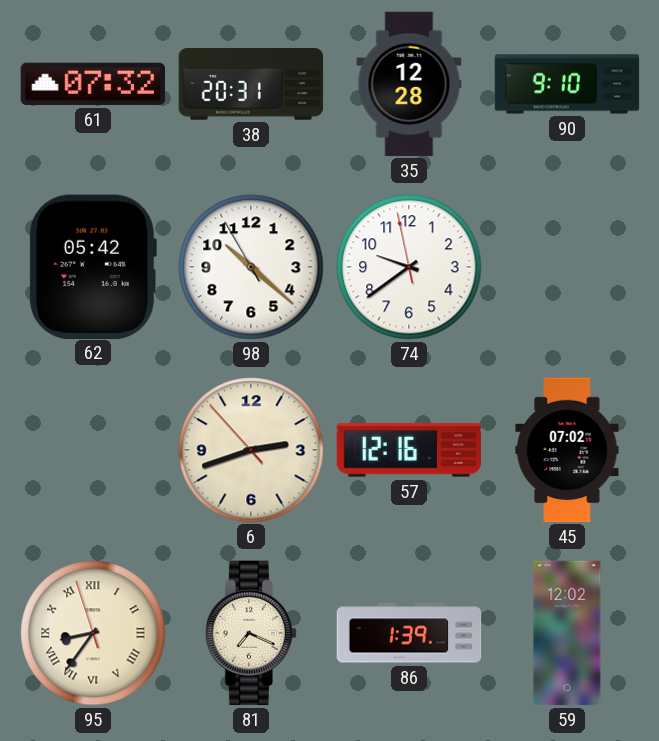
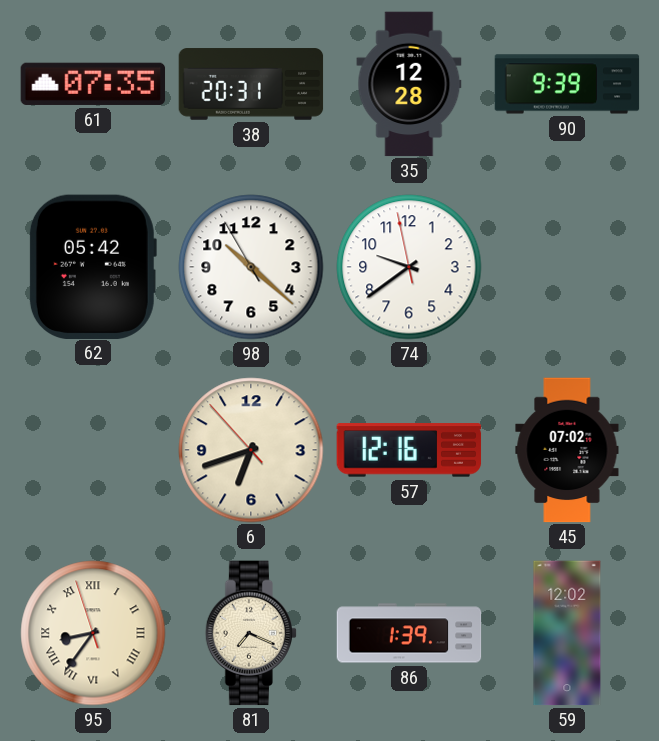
61: 07:32 -> 07:35 (93, 84)
90: 9:10 -> 9:39 (567, 84)
6: 2:41 -> 6:41 (251, 450)
